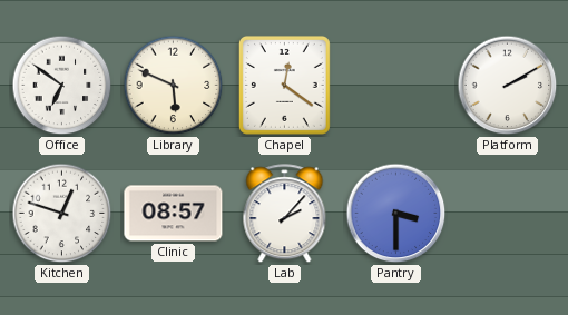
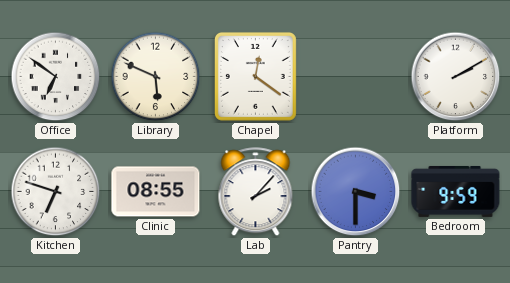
Kitchen: 12:48 -> 6:48 (56, 192)
Clinic: 08:57 -> 08:55 (156, 192)
Bedroom: none -> 9:59 (456, 191)
